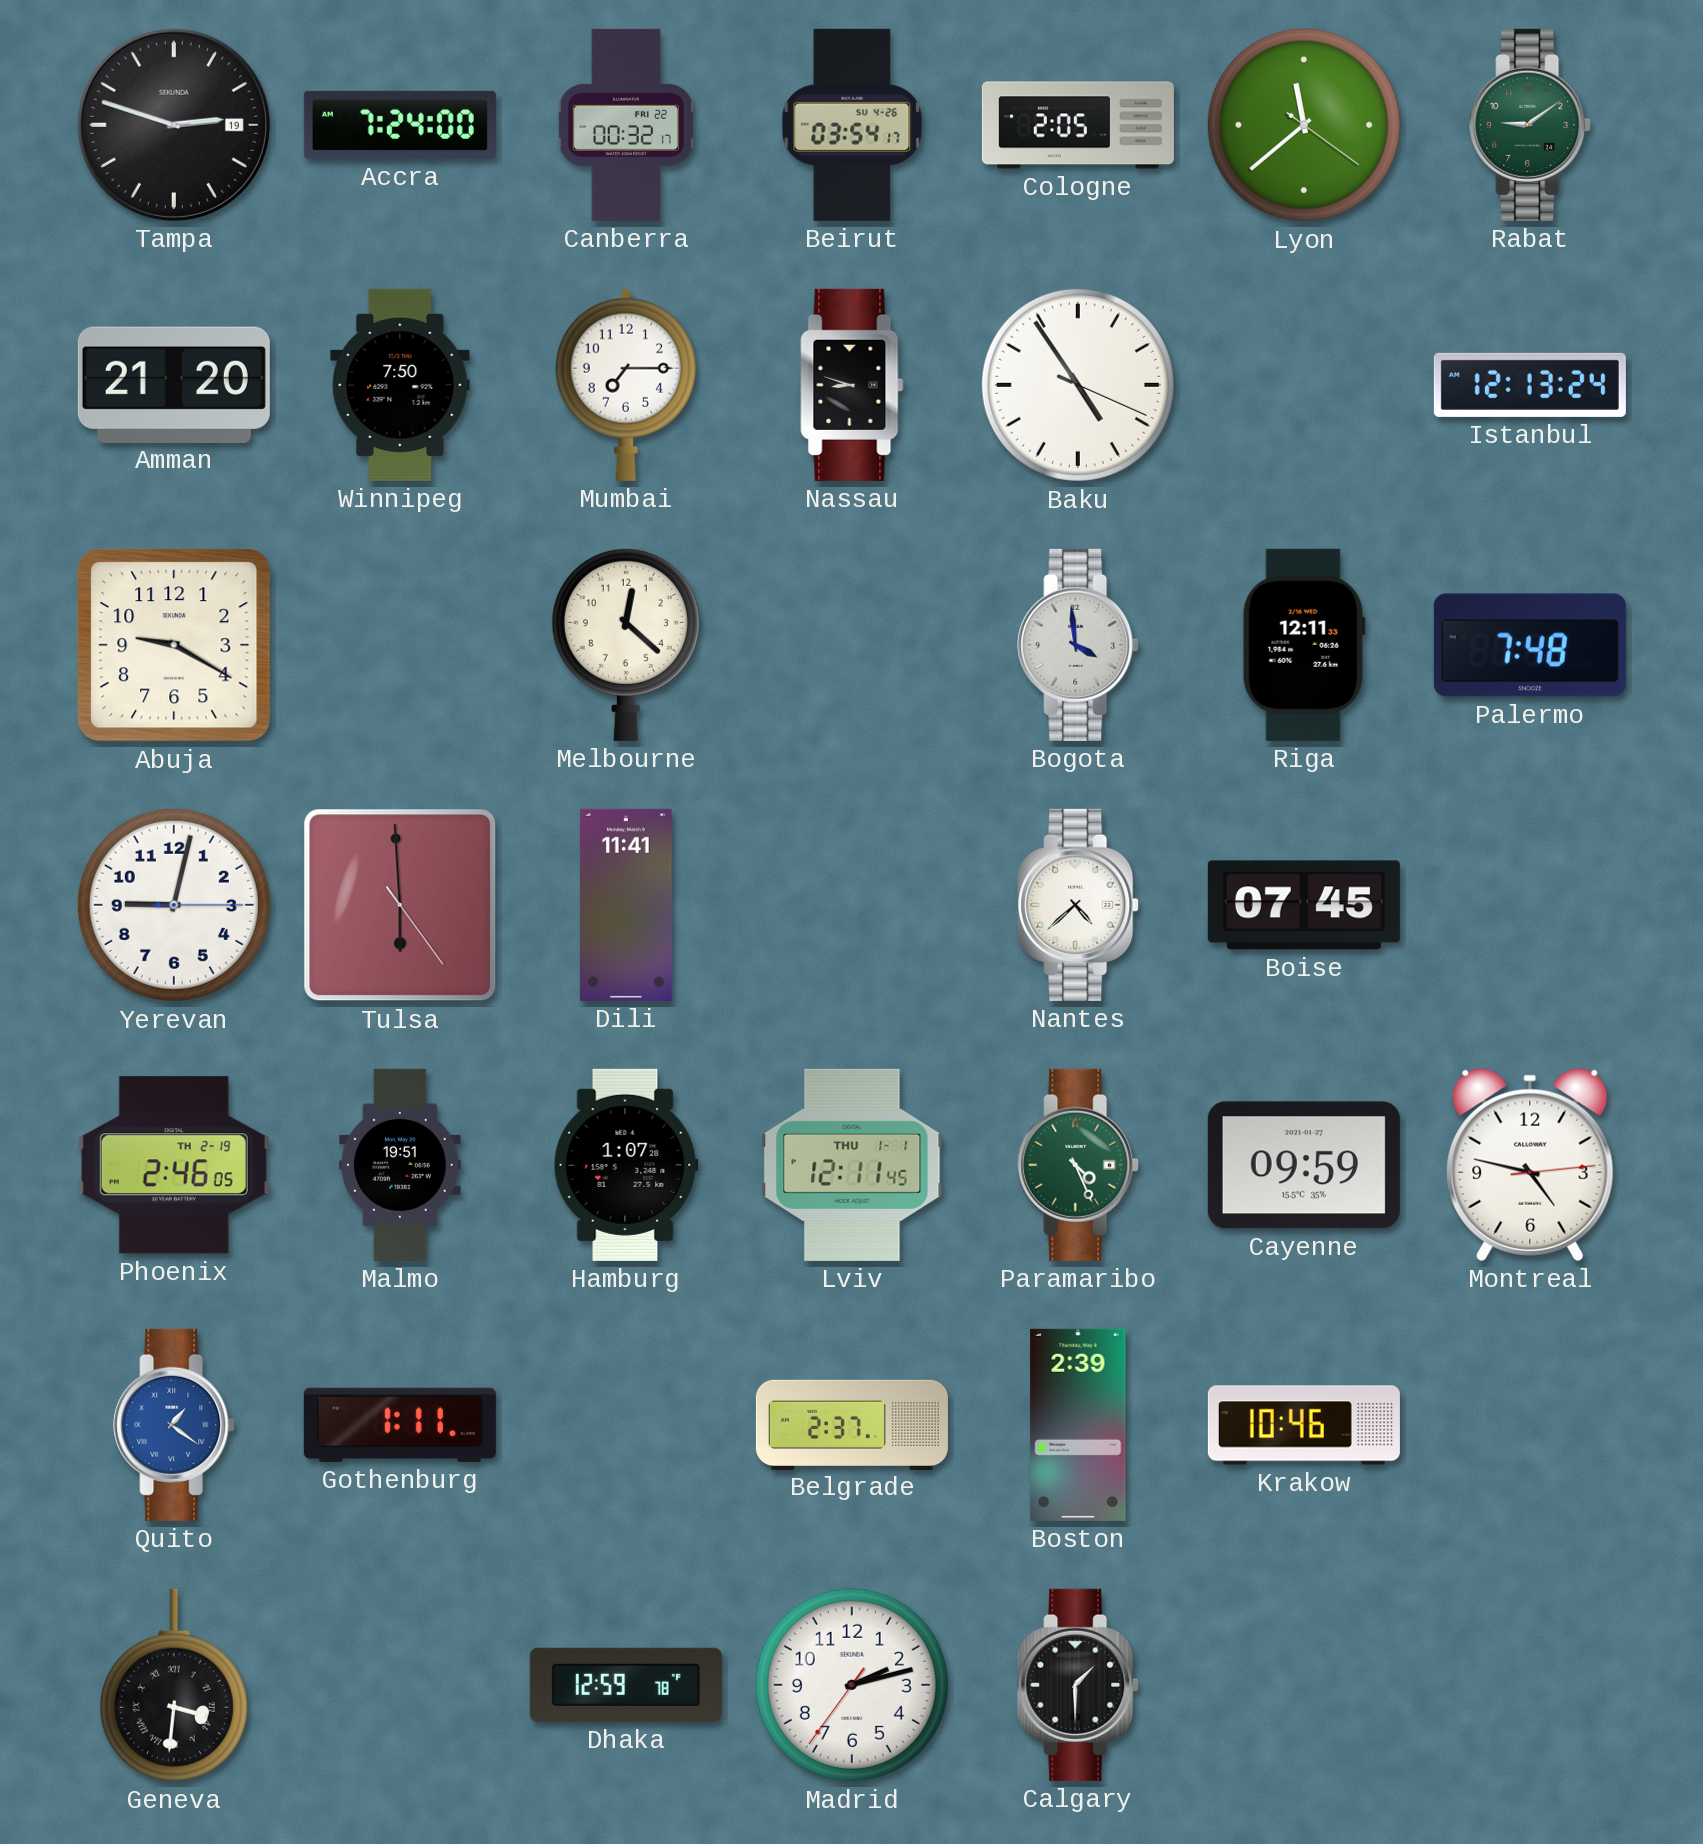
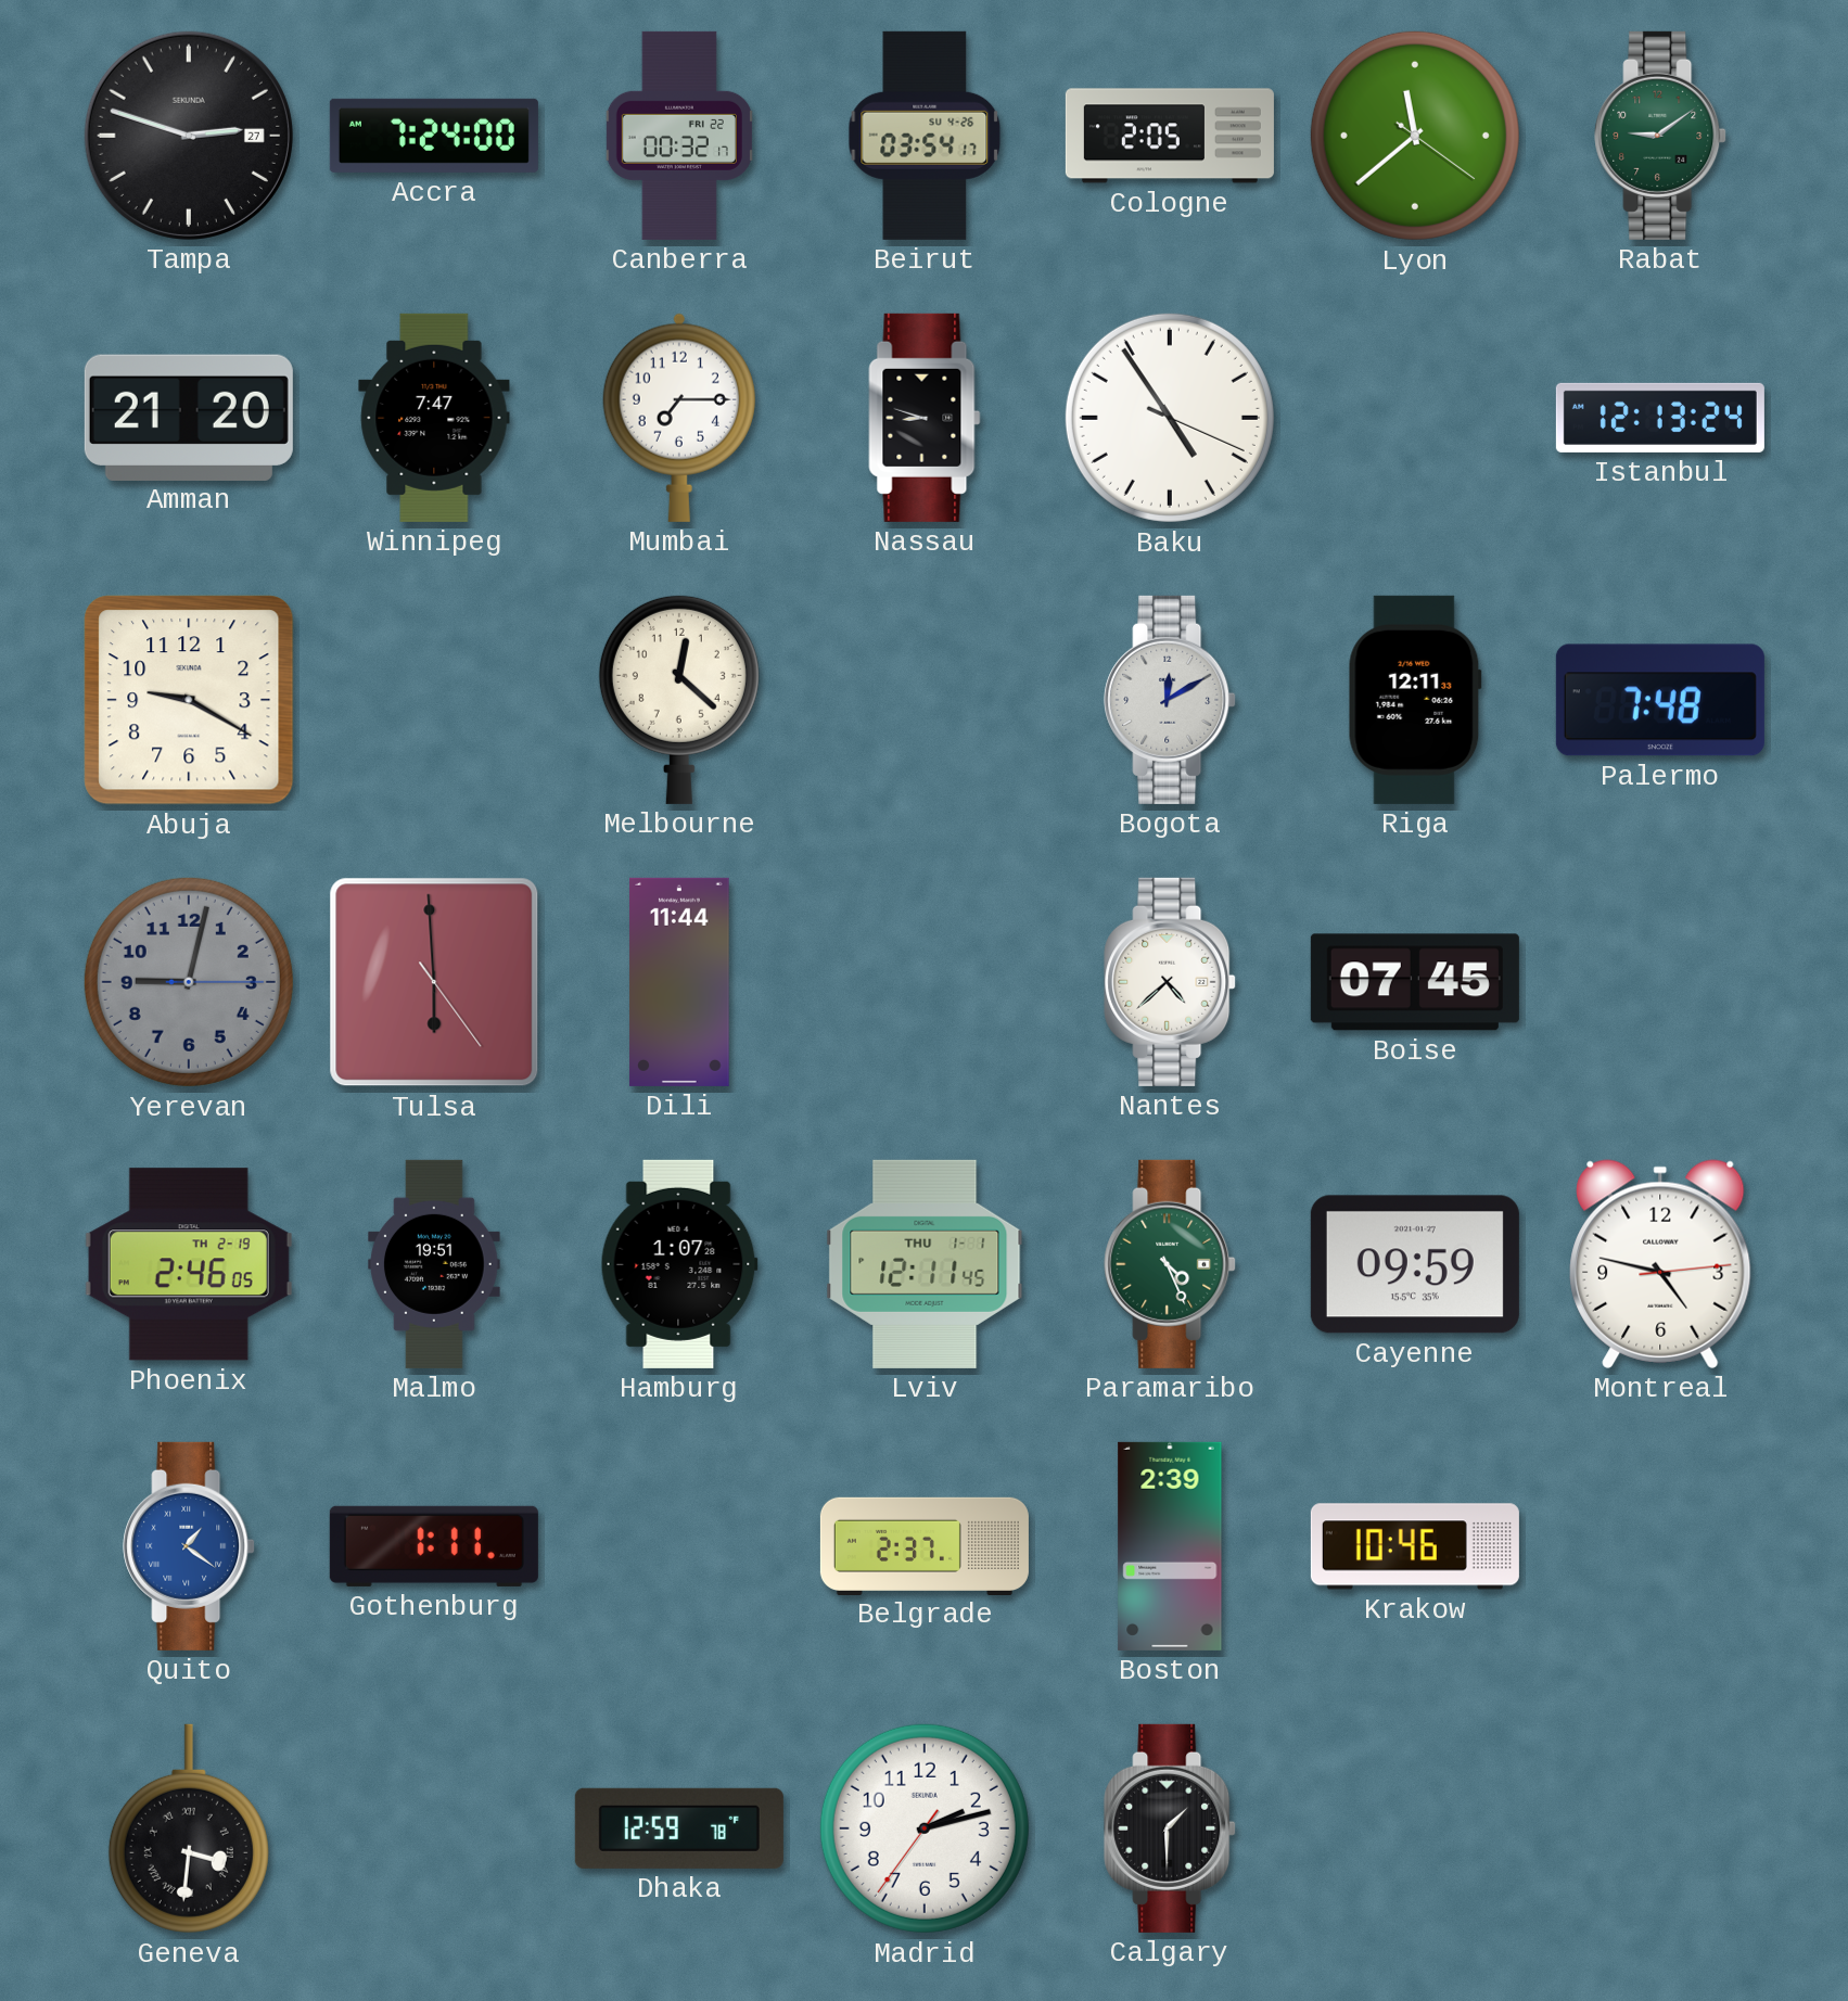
Tampa date: 19 -> 27 (189, 136)
Winnipeg: 7:50 -> 7:47 (434, 418)
Bogota: 3:59 -> 12:10 (1170, 700)
Yerevan dial: white -> grey (189, 982)
Dili: 11:41 -> 11:44 (679, 982)
